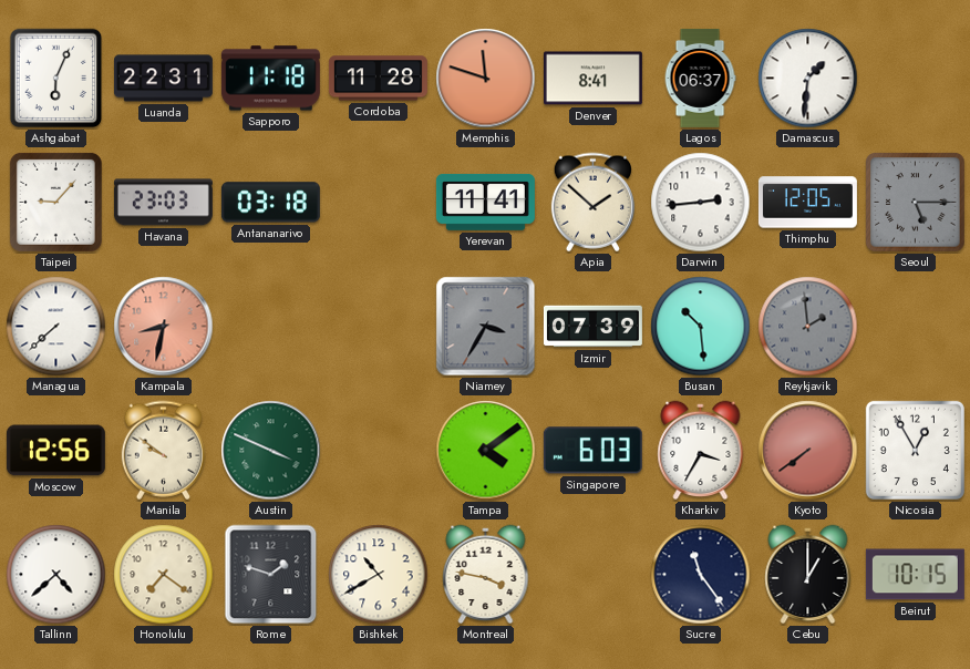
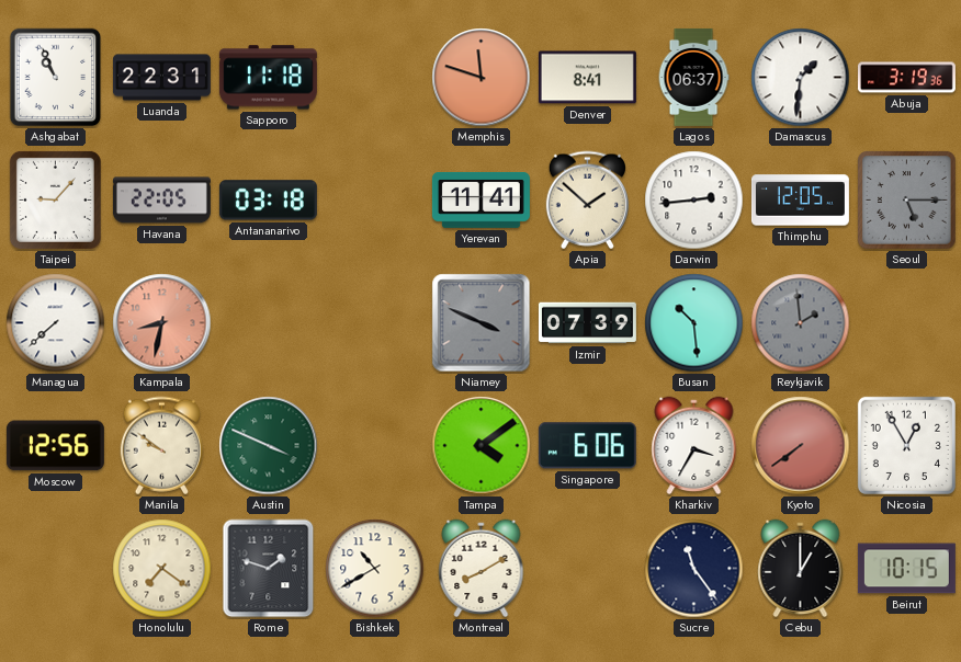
Ashgabat: 6:04 -> 10:56 (56, 78)
Cordoba: 11:28 -> none (378, 79)
Abuja: none -> 3:19 (906, 78)
Havana: 23:03 -> 22:05 (161, 201)
Niamey: 3:35 -> 3:49 (482, 323)
Singapore: 6:03 -> 6:06 (587, 446)
Tallinn: 4:38 -> none (56, 575)
Montreal: 3:47 -> 8:10 (482, 569)
